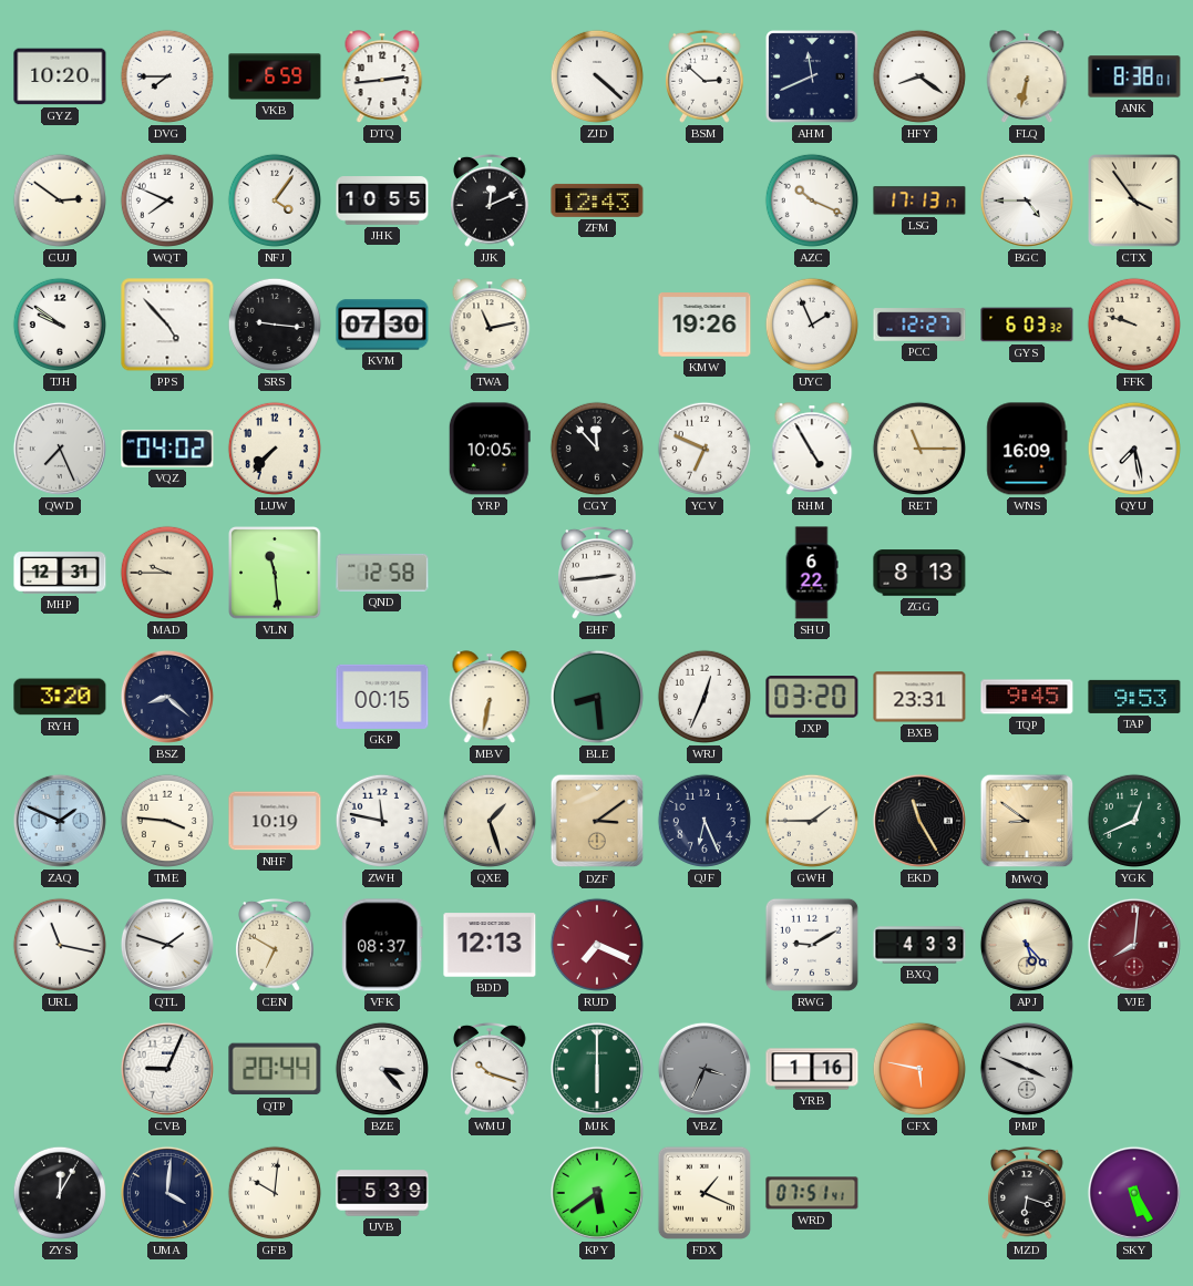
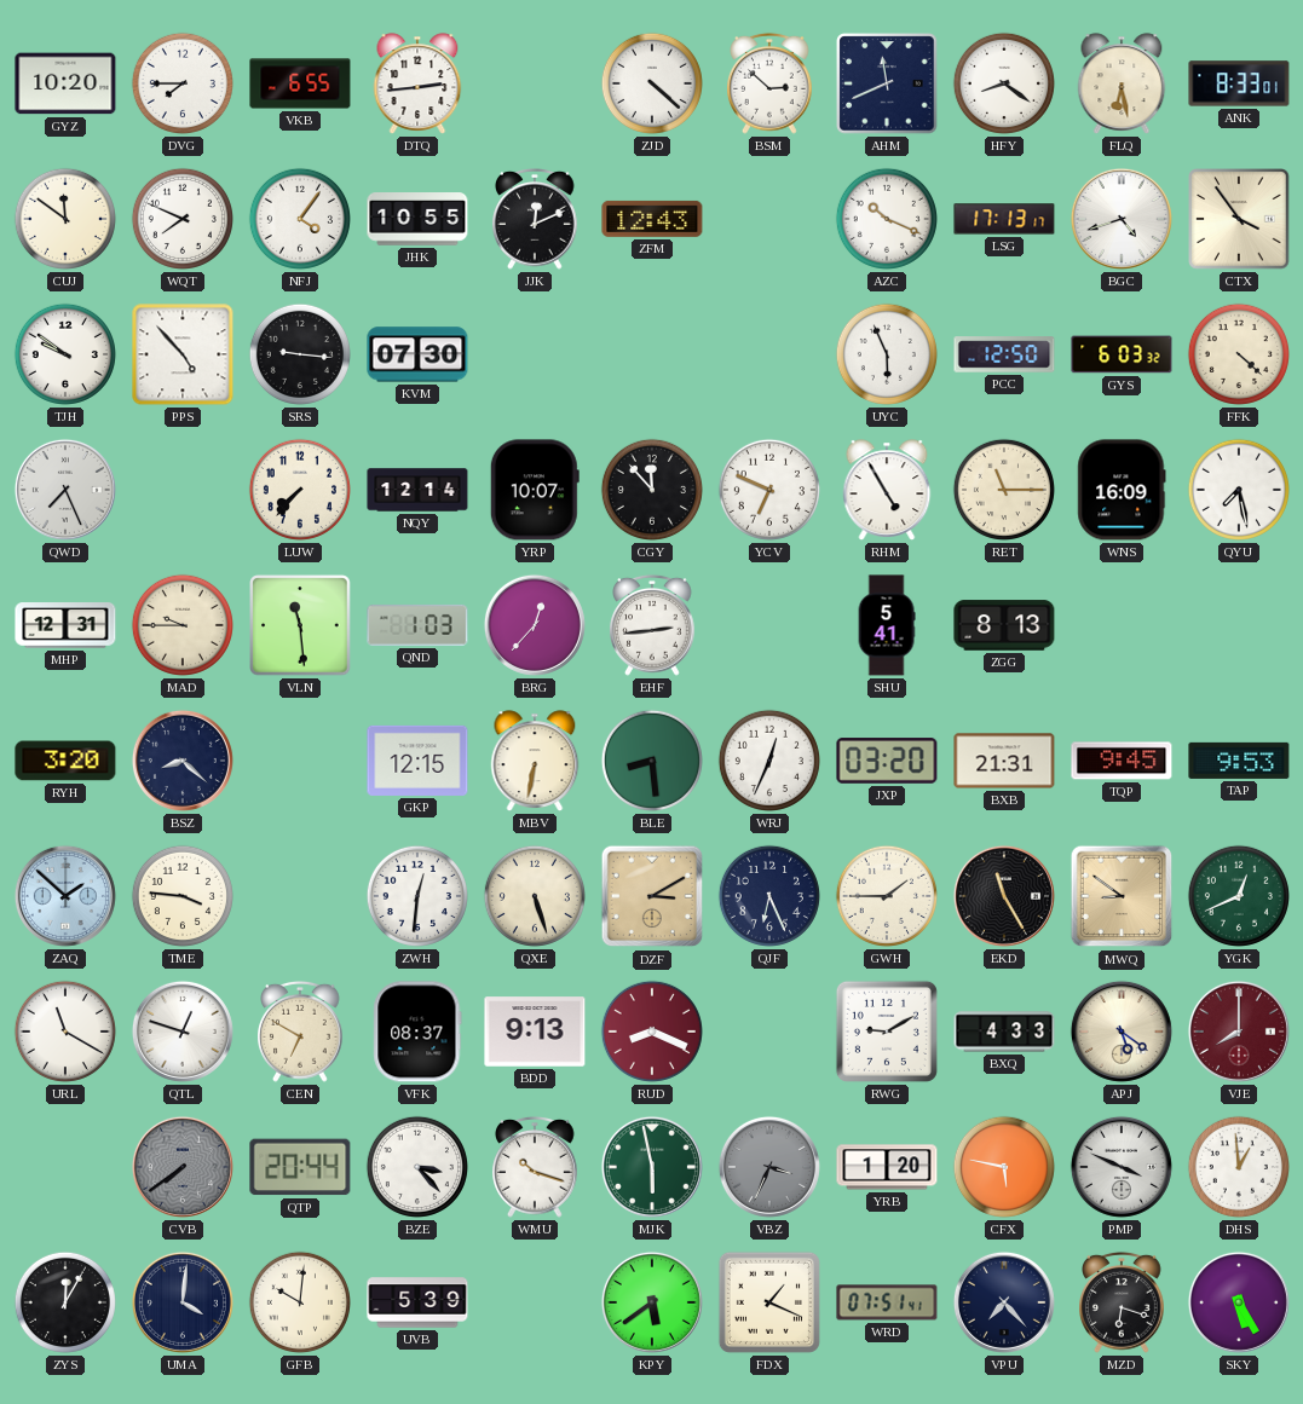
VKB: 6:59 -> 6:55 (300, 83)
FLQ: 6:32 -> 6:28 (1122, 83)
ANK: 8:38 -> 8:33 (1239, 83)
CUJ: 2:51 -> 11:51 (65, 219)
BGC: 4:45 -> 4:42 (1122, 219)
TWA: 11:13 -> none (490, 325)
KMW: 19:26 -> none (705, 325)
UYC: 1:56 -> 5:56 (887, 354)
PCC: 12:27 -> 12:50 (1004, 354)
FFK: 9:48 -> 4:22 (1239, 354)
VQZ: 04:02 -> none (167, 449)
NQY: none -> 12:14 (417, 490)
YRP: 10:05 -> 10:07 (535, 490)
QND: 12:58 -> 1:03 (417, 625)
BRG: none -> 12:37 (535, 625)
SHU: 6:22 -> 5:41 (887, 625)
GKP: 00:15 -> 12:15 (417, 761)
BXB: 23:31 -> 21:31 (1004, 761)
ZAQ: 1:49 -> 1:52 (65, 896)
NHF: 10:19 -> none (275, 821)
ZWH: 11:47 -> 12:31 (417, 896)
QXE: 1:27 -> 5:27 (535, 896)
DZF: 3:09 -> 3:10 (652, 896)
URL: 11:17 -> 11:20 (65, 1032)
QTL: 1:48 -> 12:48 (183, 1032)
BDD: 12:13 -> 9:13 (535, 1032)
RUD: 7:19 -> 8:19 (652, 1032)
APJ: 5:23 -> 5:21 (1122, 1032)
VJE: 8:01 -> 8:00 (1239, 1032)
CVB: 9:04 -> 7:39 (183, 1167)
CVB dial: white -> grey (183, 1167)
MJK: 6:00 -> 5:58 (652, 1167)
YRB: 1:16 -> 1:20 (887, 1167)
DHS: none -> 12:59 (1239, 1167)
VPU: none -> 7:23 (1004, 1302)
